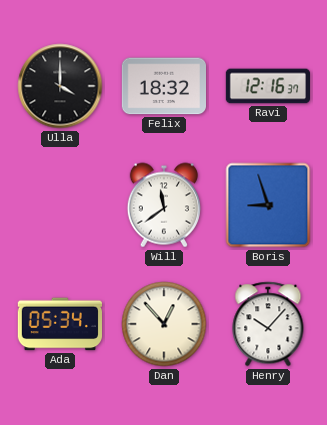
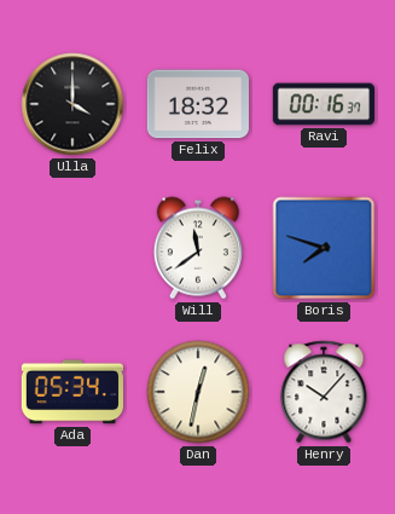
Ravi: 12:16 -> 00:16 (323, 104)
Boris: 8:57 -> 7:48 (324, 248)
Dan: 12:53 -> 12:32 (198, 392)
